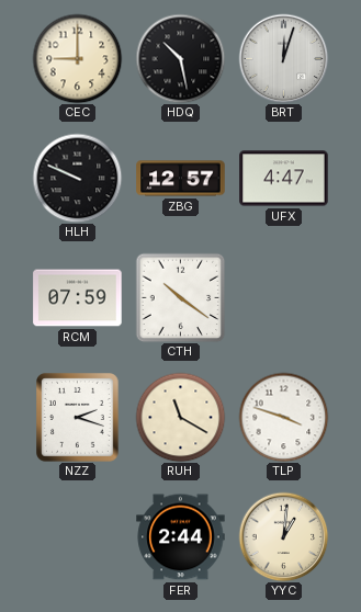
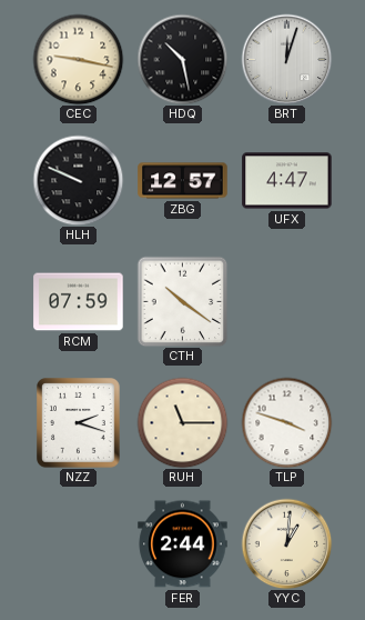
CEC: 9:00 -> 9:17 (78, 59)
RUH: 11:20 -> 11:15 (182, 422)
